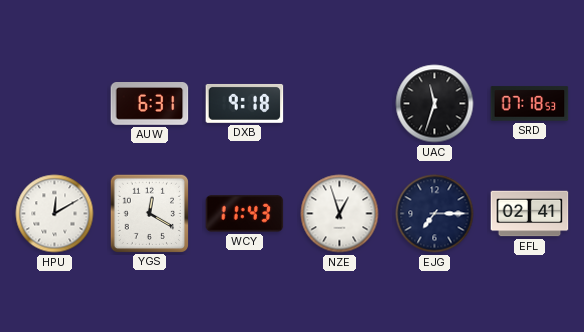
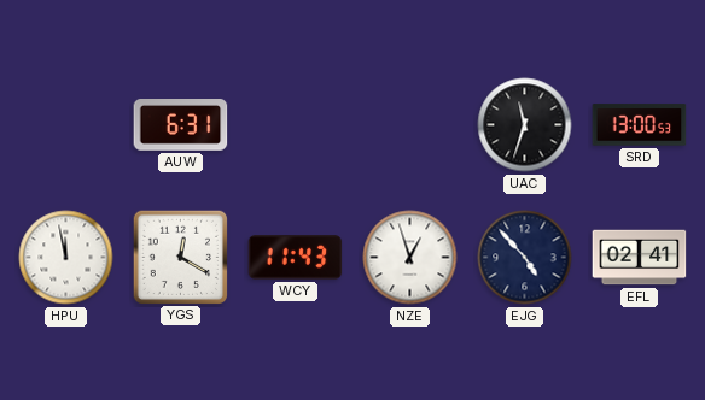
DXB: 9:18 -> none (245, 103)
SRD: 07:18 -> 13:00 (640, 125)
HPU: 12:10 -> 11:58 (66, 258)
EJG: 7:15 -> 4:53 (525, 258)
